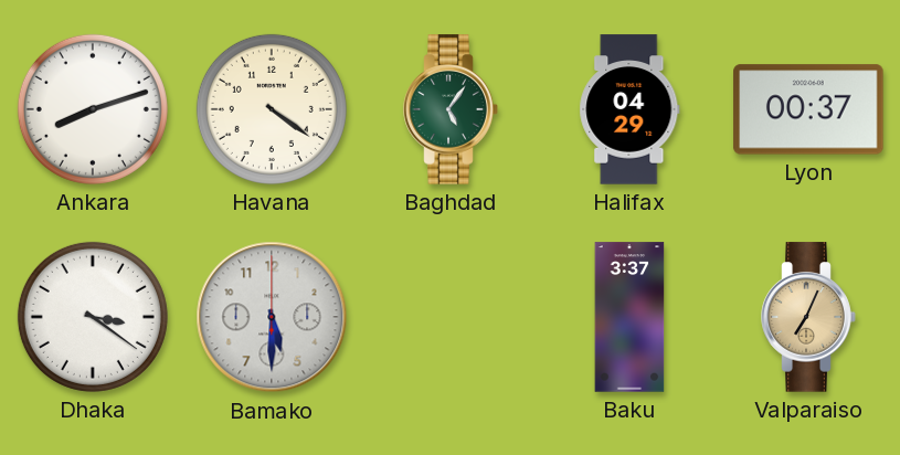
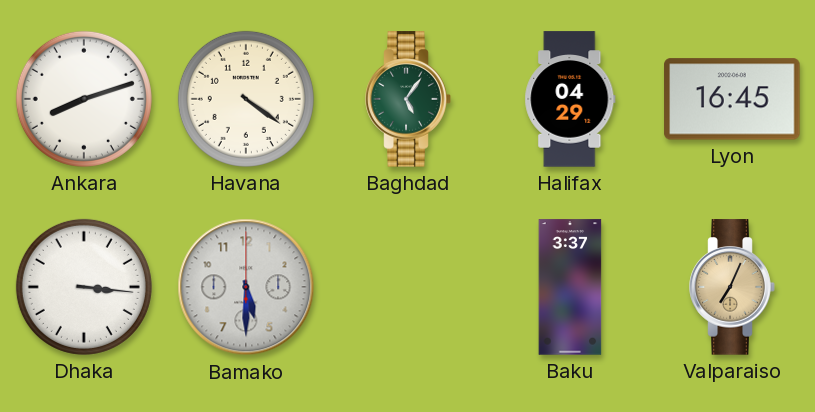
Lyon: 00:37 -> 16:45 (732, 99)
Dhaka: 3:21 -> 3:16 (84, 287)
